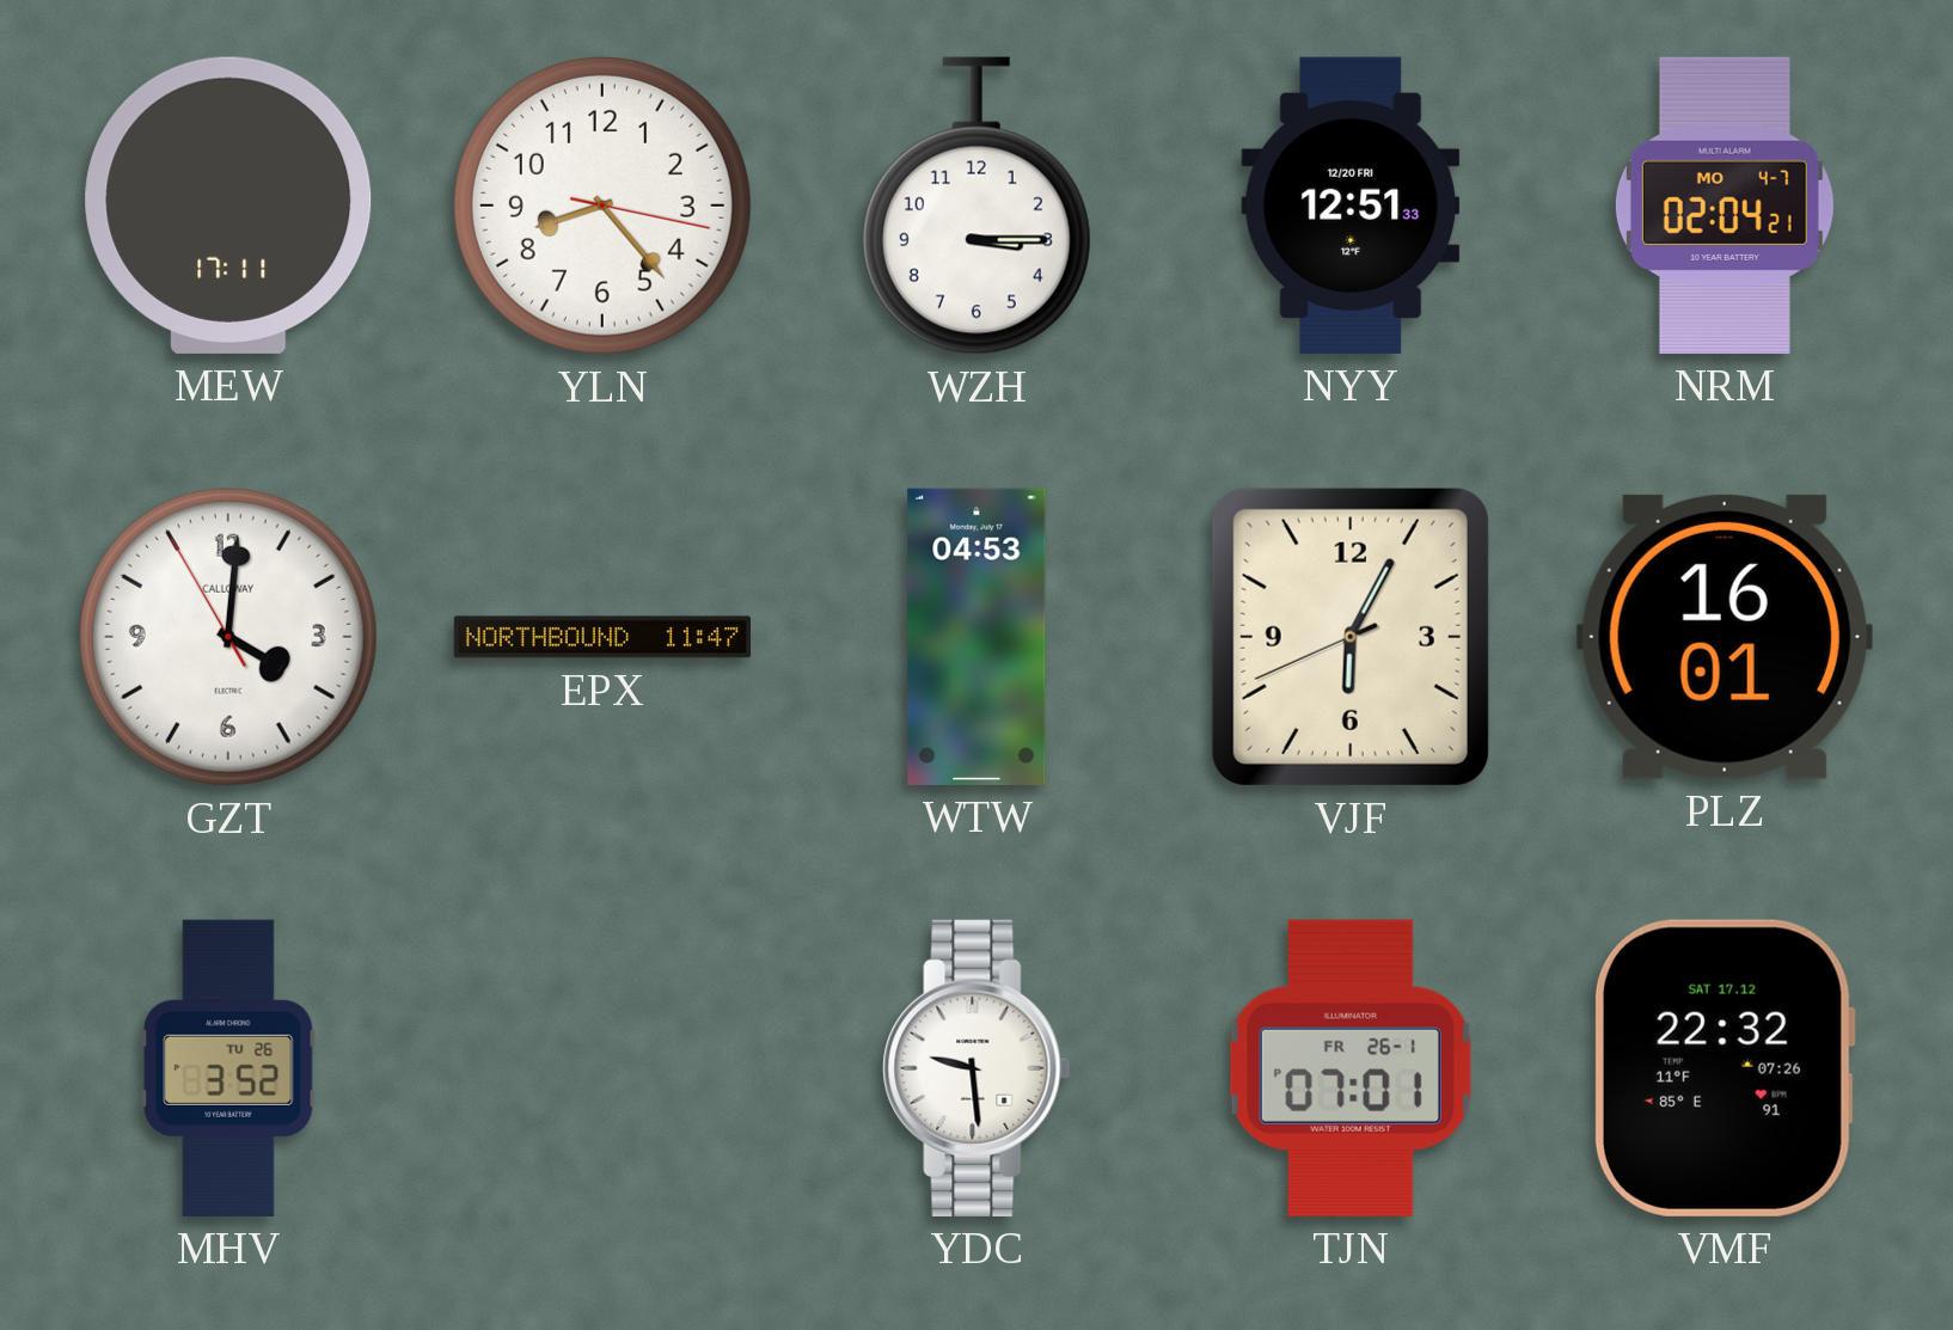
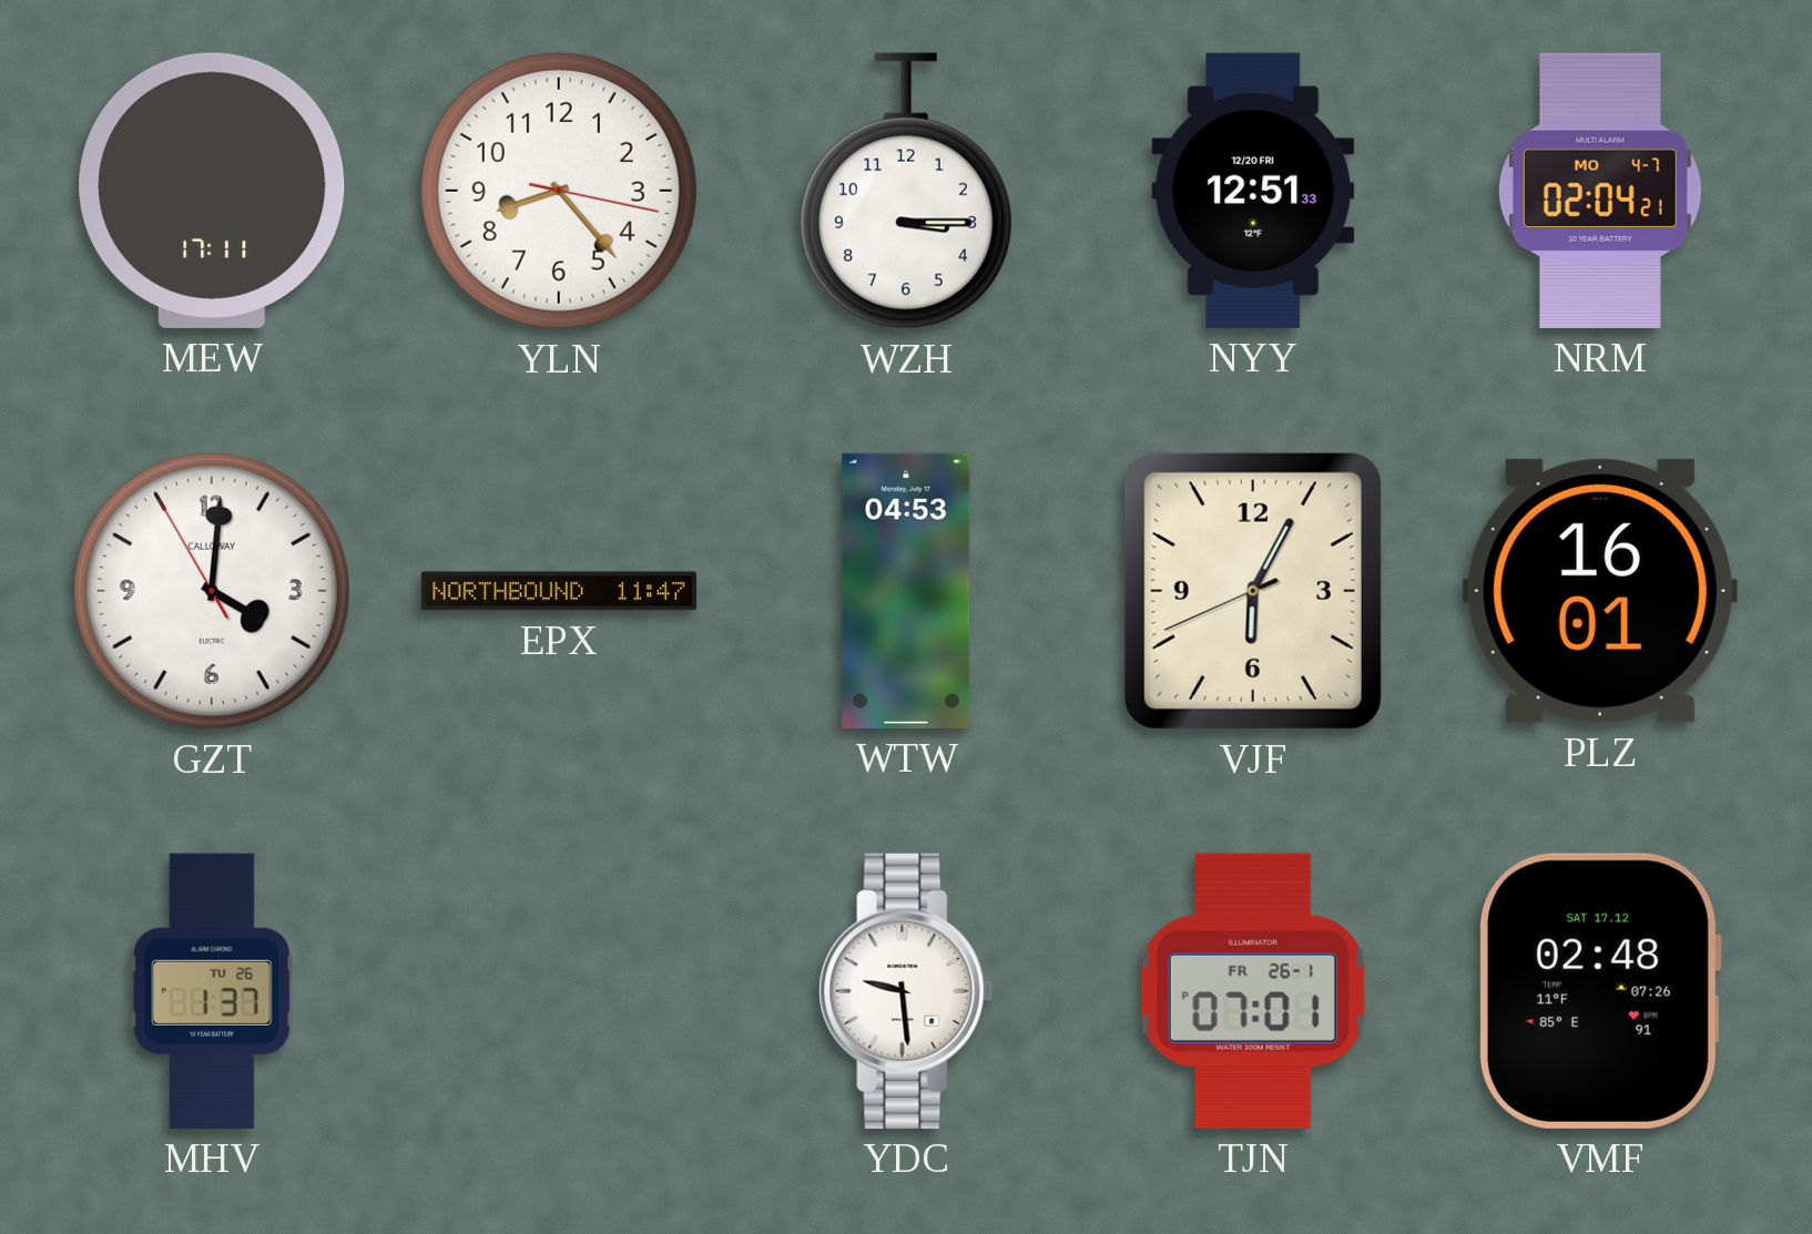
MHV: 3:52 -> 1:37 (212, 991)
VMF: 22:32 -> 02:48 (1599, 991)
